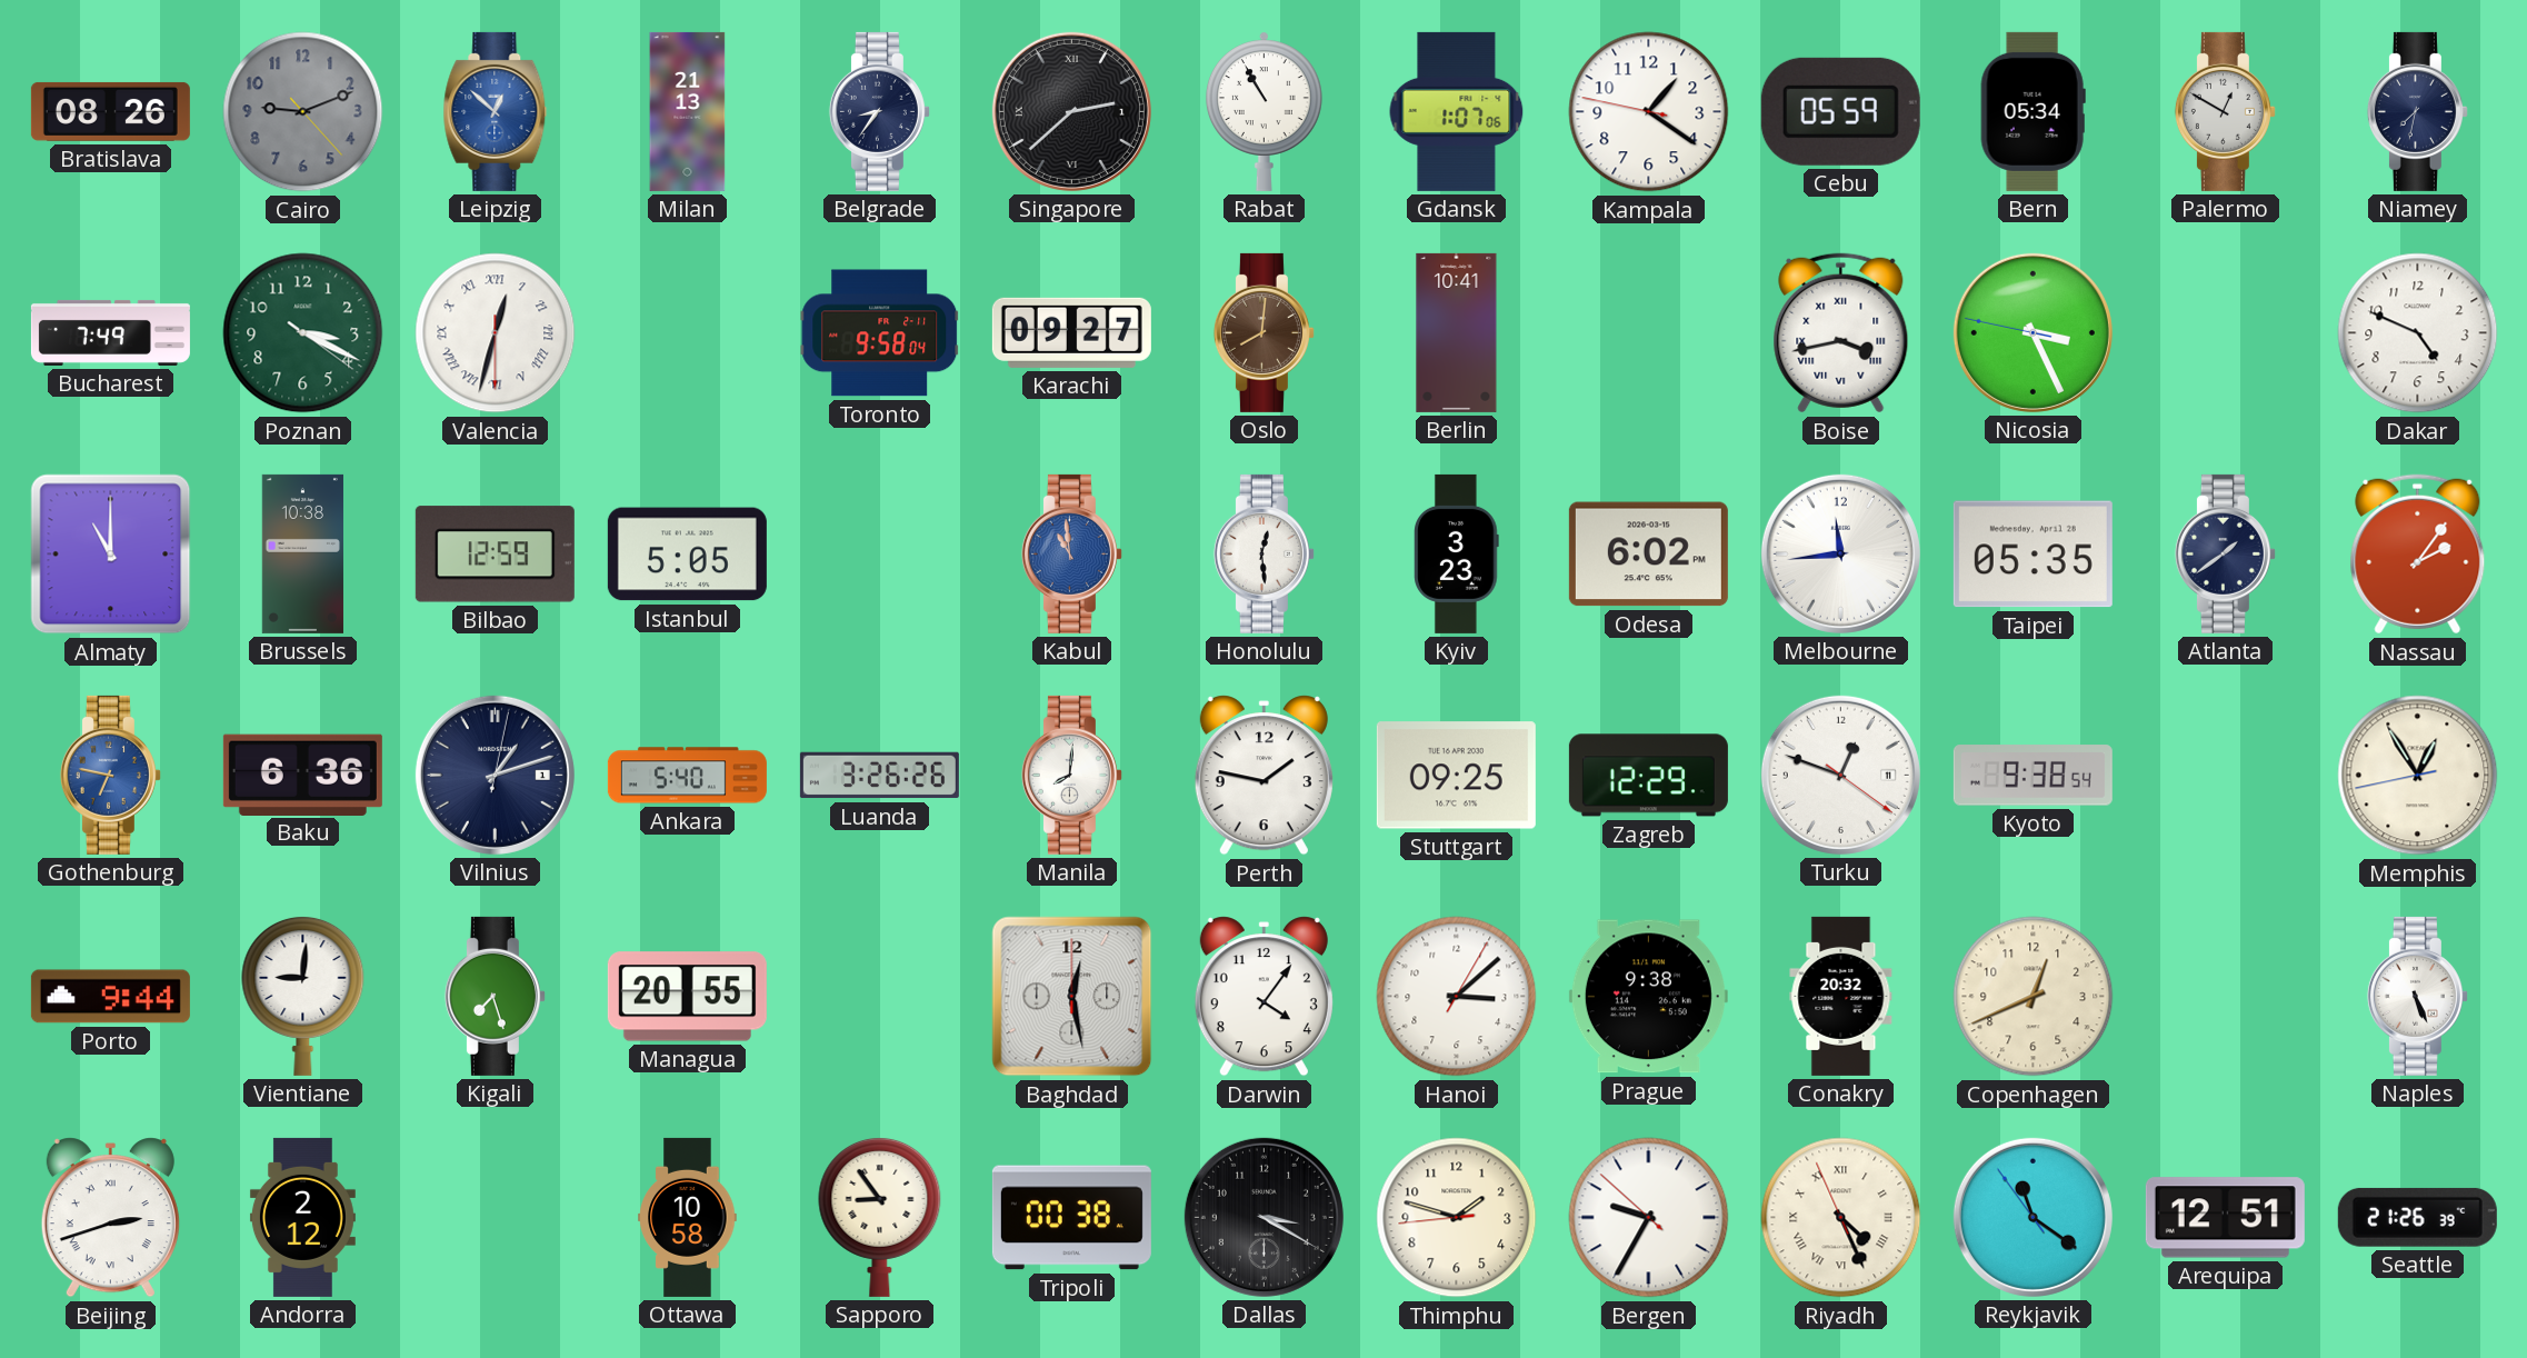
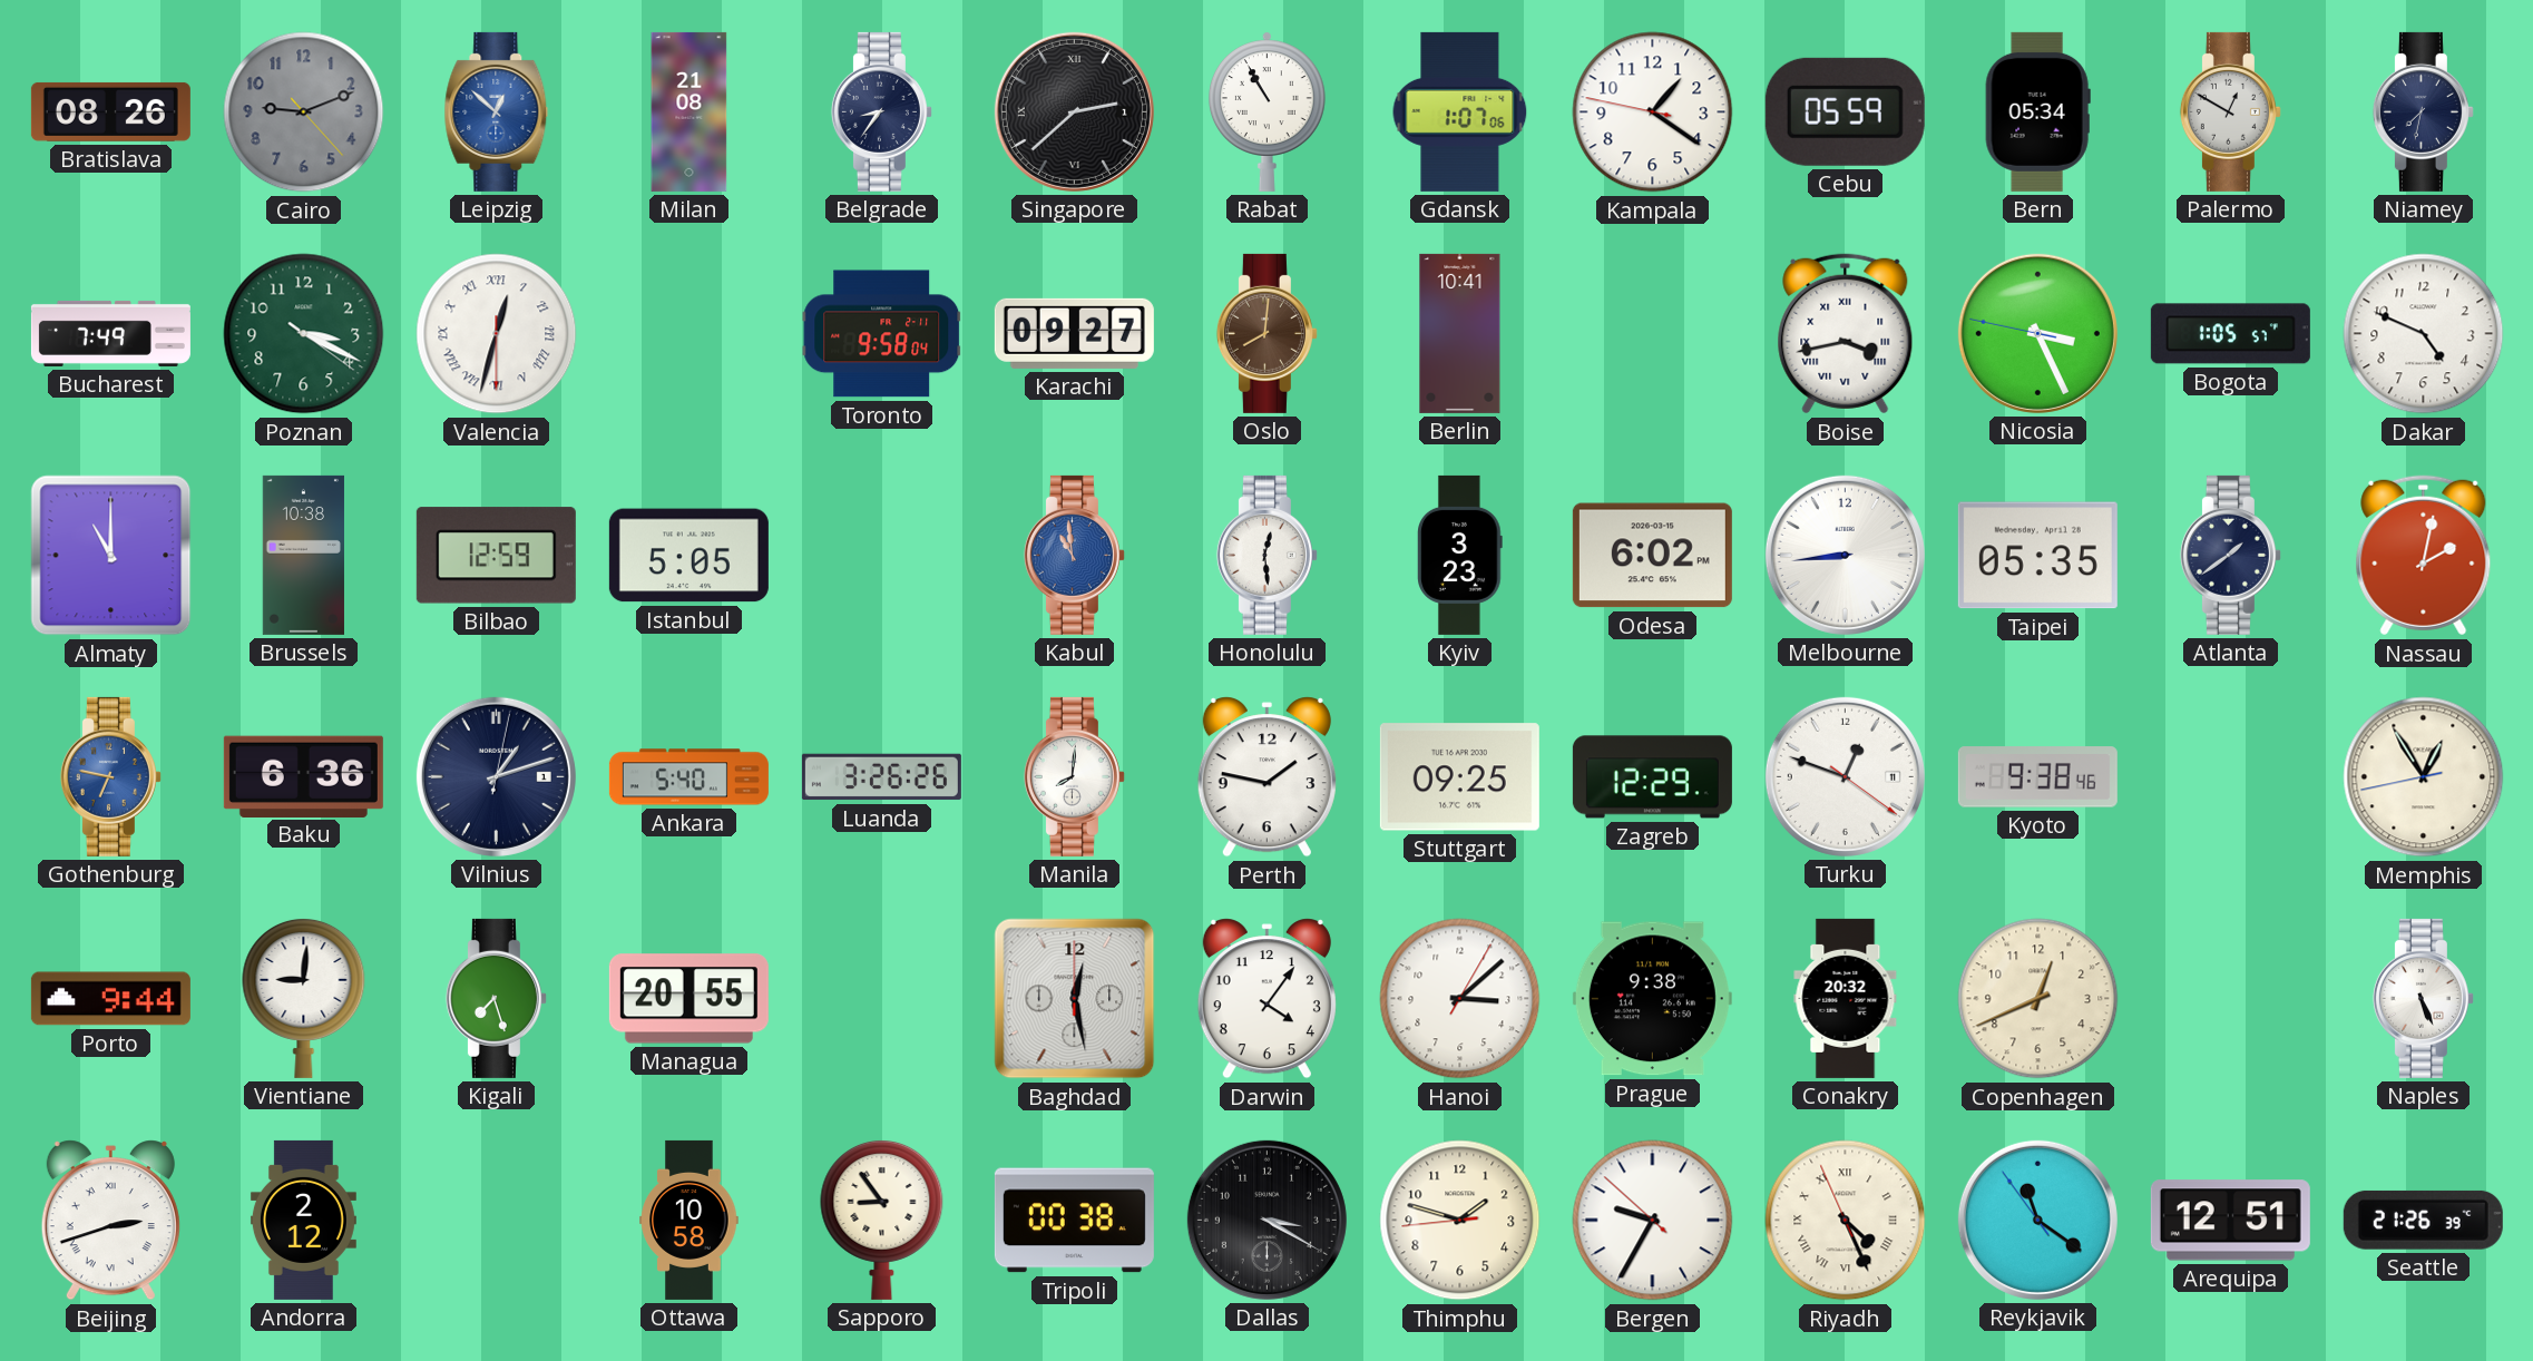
Milan: 21:13 -> 21:08 (690, 111)
Bogota: none -> 1:05 (2230, 334)
Melbourne: 11:44 -> 8:44 (1845, 555)
Nassau: 2:06 -> 2:02 (2424, 556)
Kyoto: 9:38:54 -> 9:38:46 (2037, 777)
